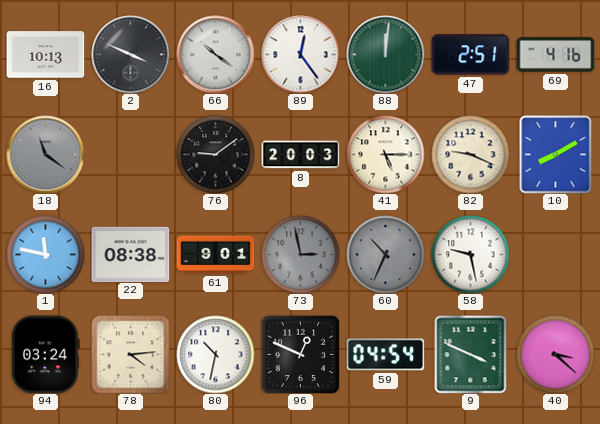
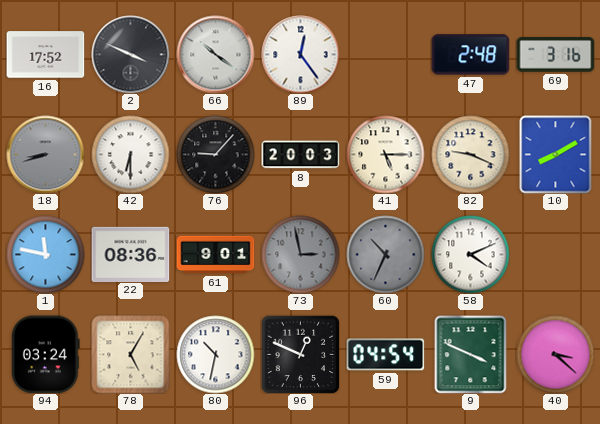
16: 10:13 -> 17:52 (45, 55)
88: 12:01 -> none (385, 54)
47: 2:51 -> 2:48 (470, 55)
69: 4:16 -> 3:16 (555, 55)
18: 11:21 -> 8:42 (45, 154)
42: none -> 6:30 (130, 154)
76: 9:09 -> 9:07 (215, 154)
22: 08:38 -> 08:36 (130, 254)
58: 9:28 -> 4:11 (470, 254)
78: 4:14 -> 5:05 (130, 354)
